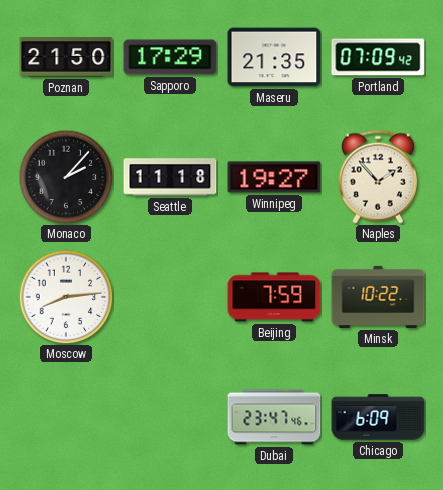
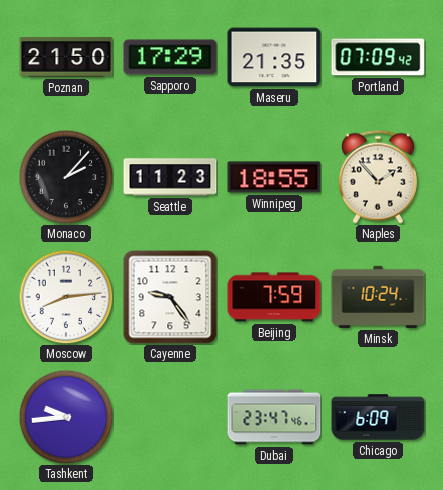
Seattle: 11:18 -> 11:23 (170, 177)
Winnipeg: 19:27 -> 18:55 (274, 177)
Cayenne: none -> 9:24 (170, 297)
Minsk: 10:22 -> 10:24 (378, 297)
Tashkent: none -> 9:44 (66, 417)
